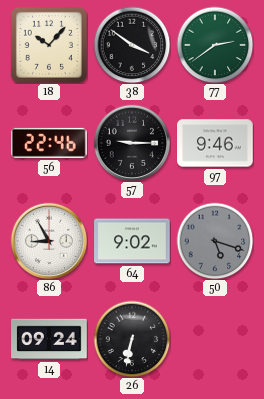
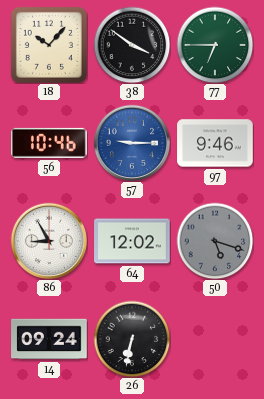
77: 2:39 -> 6:45 (215, 45)
56: 22:46 -> 10:46 (50, 143)
57 dial: black -> blue (131, 142)
64: 9:02 -> 12:02 (132, 241)
